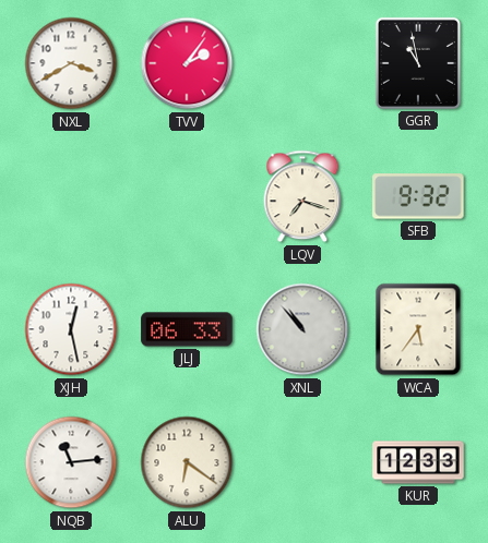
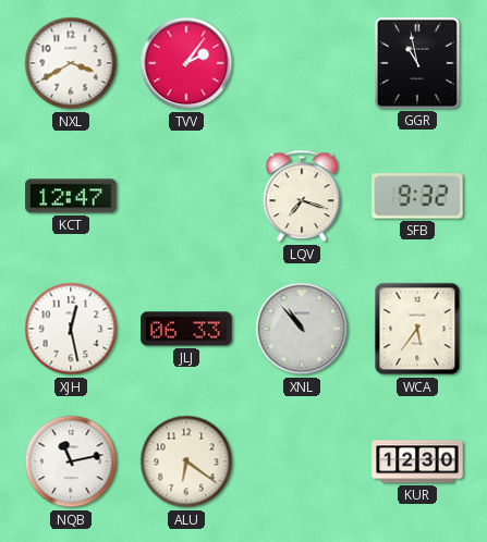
KCT: none -> 12:47 (71, 196)
NQB: 11:14 -> 11:13 (71, 461)
KUR: 12:33 -> 12:30 (417, 461)
